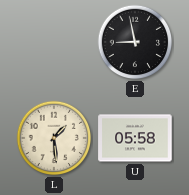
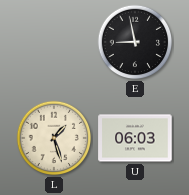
L: 1:29 -> 1:27 (54, 138)
U: 05:58 -> 06:03 (135, 138)
